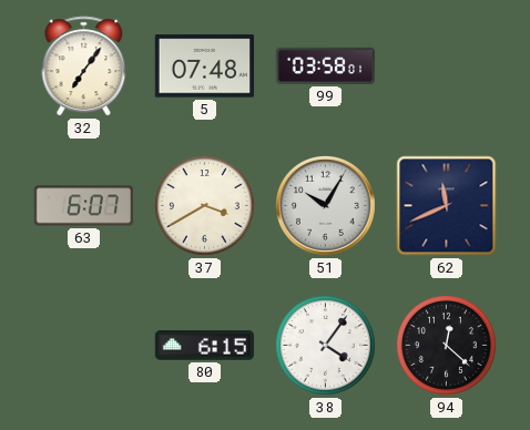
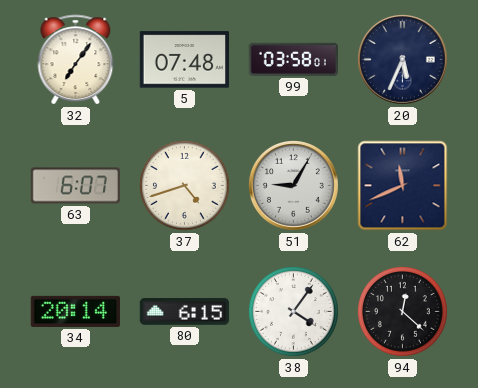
20: none -> 5:34 (403, 60)
37: 3:40 -> 4:42 (185, 186)
51: 10:05 -> 9:05 (294, 186)
34: none -> 20:14 (76, 311)
